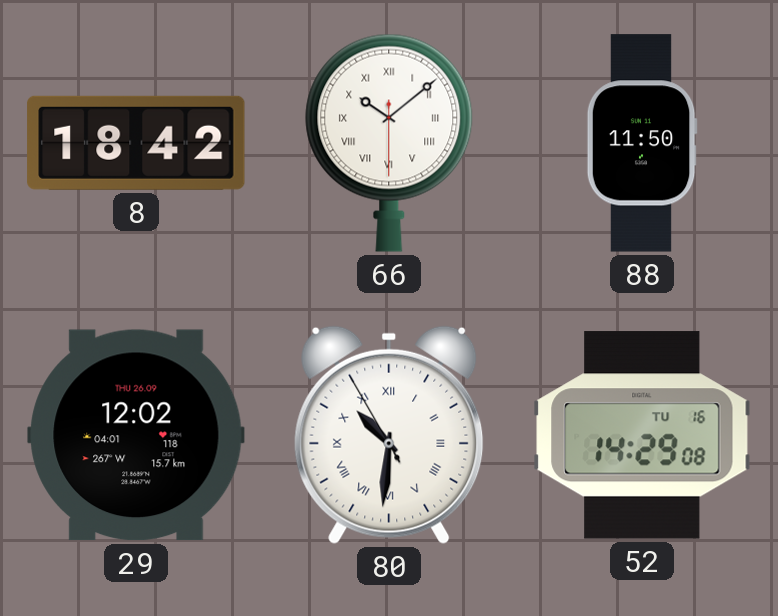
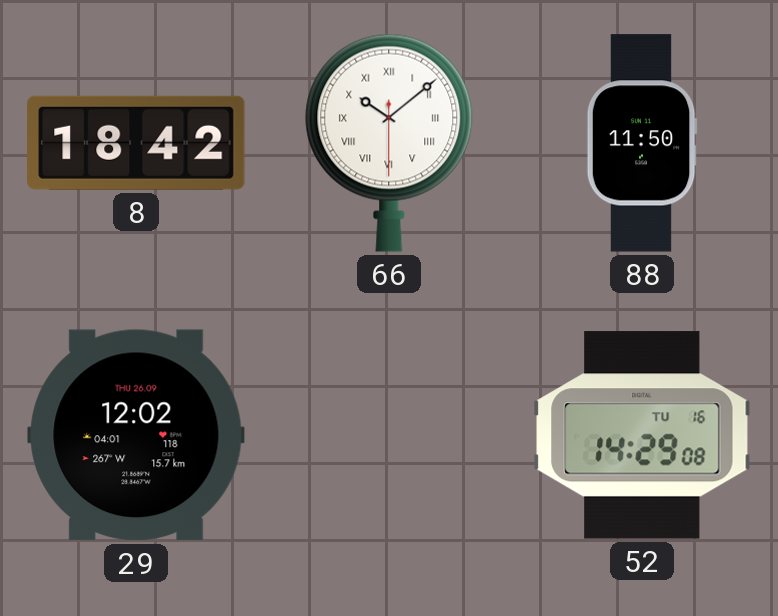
80: 10:30 -> none (389, 435)
